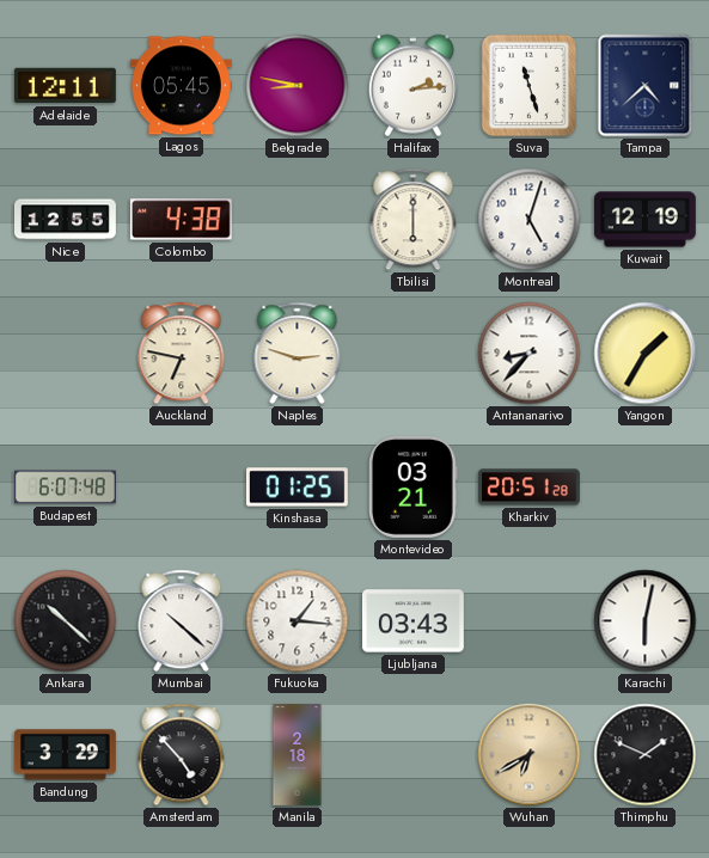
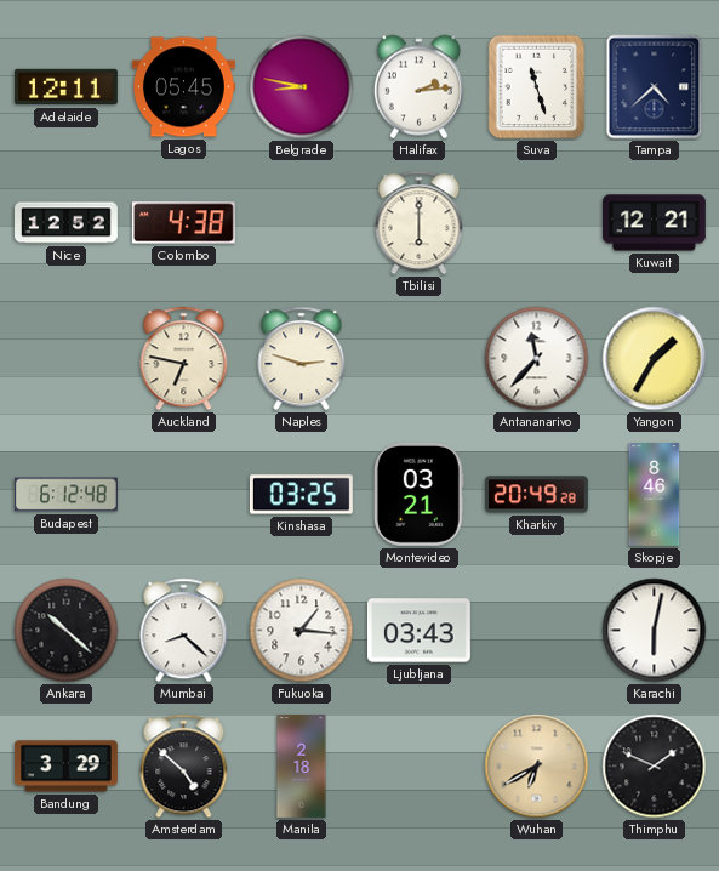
Nice: 12:55 -> 12:52 (67, 223)
Montreal: 5:03 -> none (530, 220)
Kuwait: 12:19 -> 12:21 (654, 223)
Antananarivo: 8:37 -> 11:37 (537, 359)
Budapest: 6:07 -> 6:12 (65, 495)
Kinshasa: 01:25 -> 03:25 (301, 495)
Kharkiv: 20:51 -> 20:49 (536, 495)
Skopje: none -> 8:46 (655, 495)
Mumbai: 10:22 -> 8:22 (184, 631)
Amsterdam: 4:53 -> 4:52 (184, 767)
